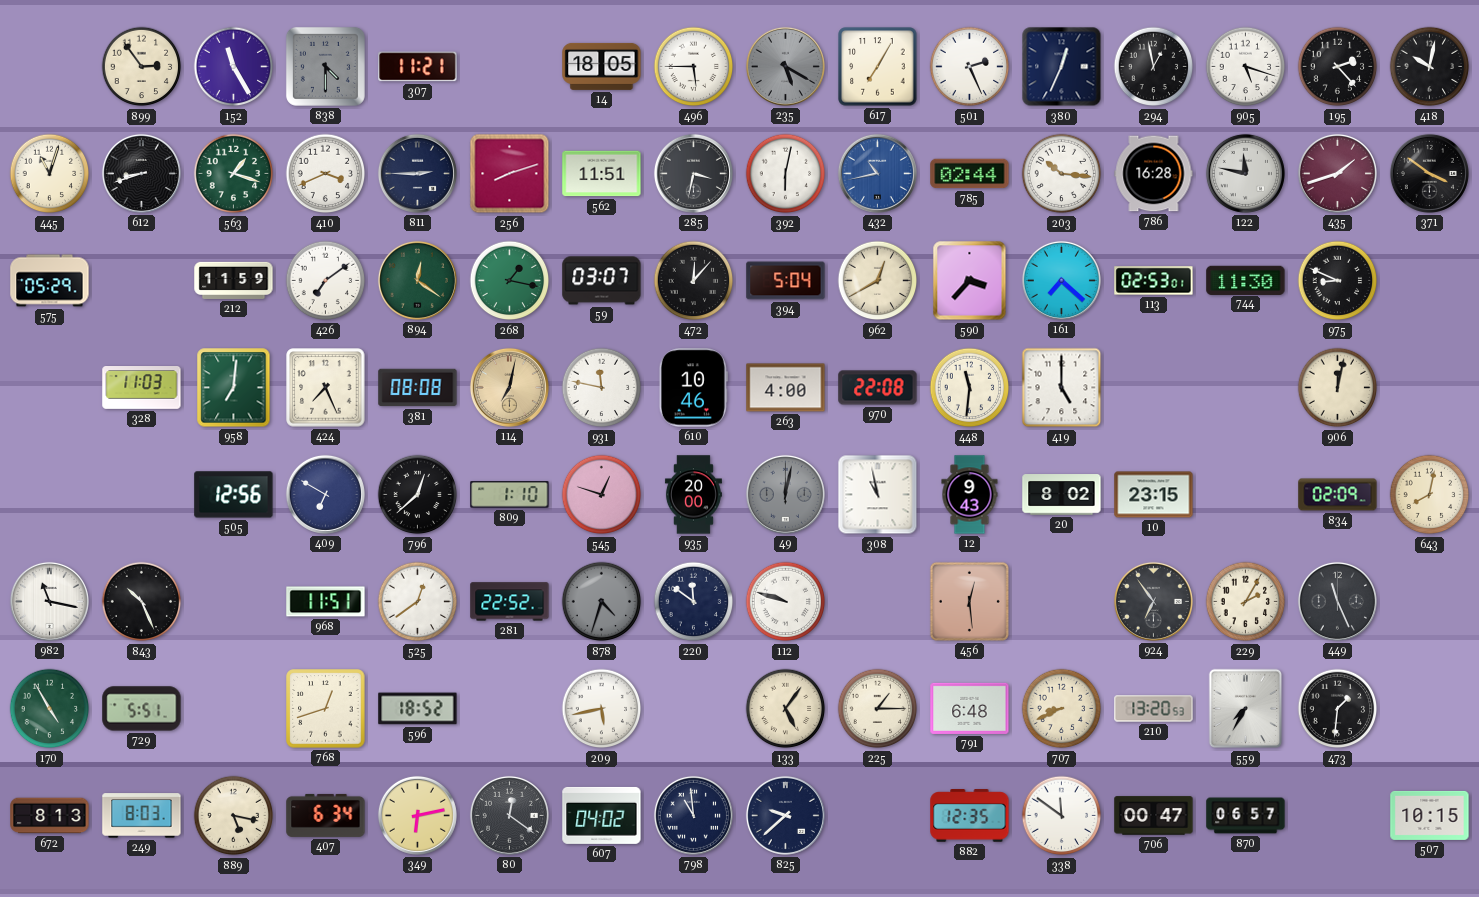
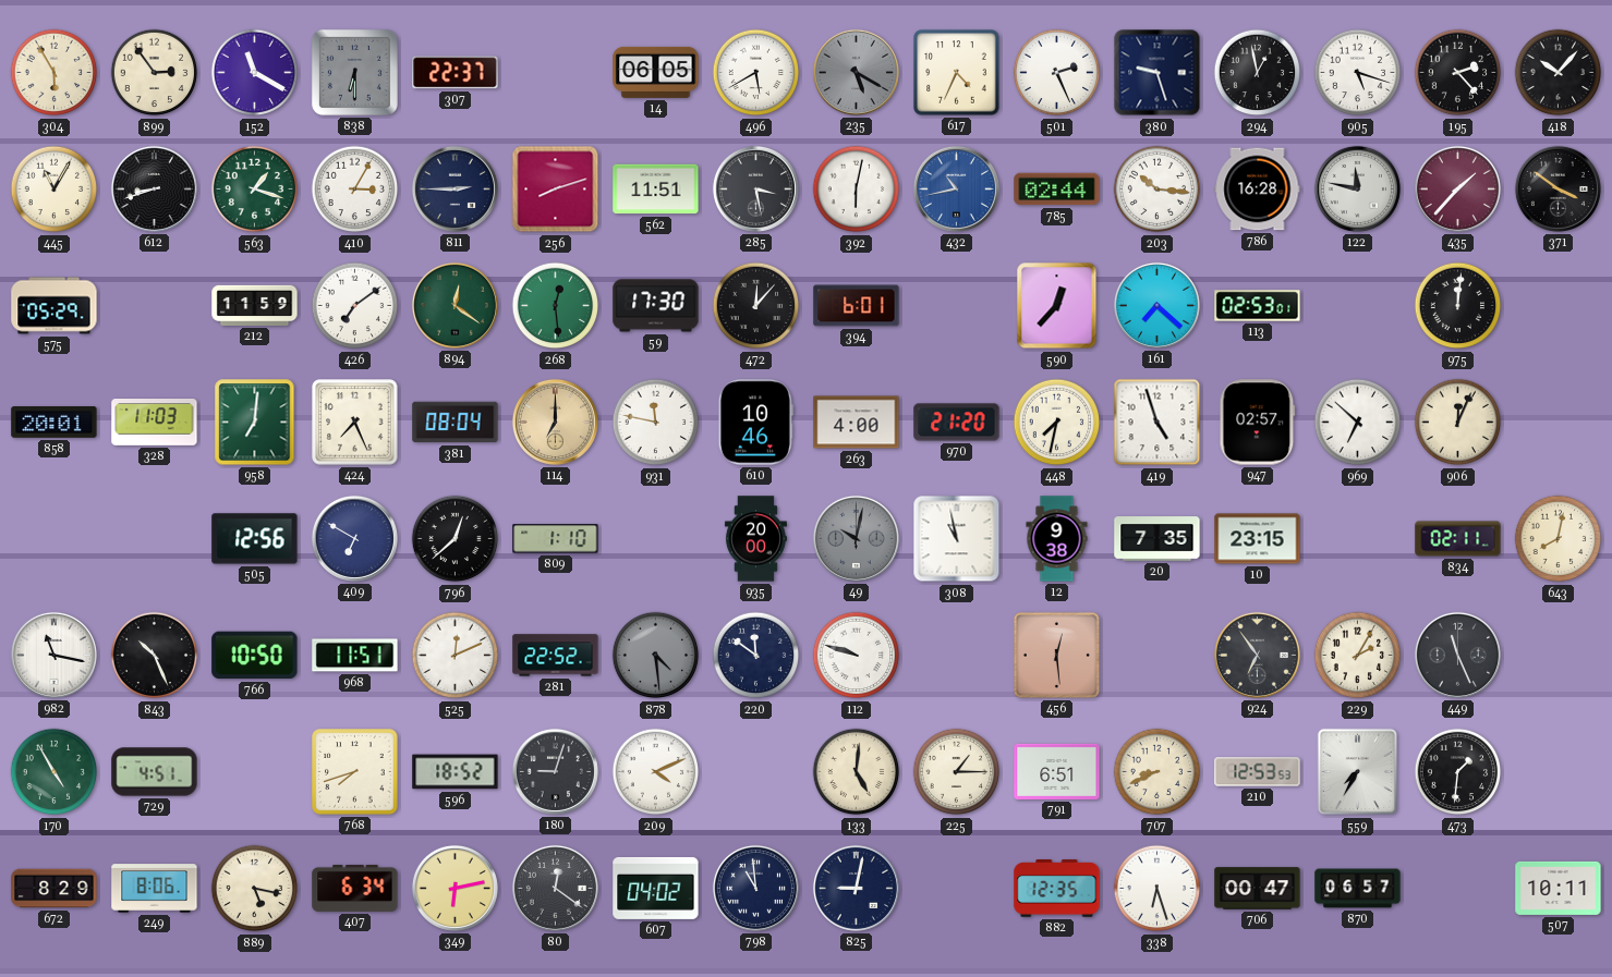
304: none -> 5:55 (54, 73)
152: 11:25 -> 11:20 (255, 73)
838: 4:30 -> 6:30 (354, 72)
307: 11:21 -> 22:37 (456, 73)
14: 18:05 -> 06:05 (656, 72)
496: 5:45 -> 5:40 (756, 73)
617: 7:05 -> 4:34 (957, 73)
380: 12:34 -> 9:27 (1158, 73)
418: 10:02 -> 10:07 (1559, 73)
445: 11:03 -> 11:05 (54, 190)
410: 3:41 -> 3:05 (355, 190)
285: 3:32 -> 3:28 (755, 188)
435: 1:42 -> 1:37 (1457, 188)
268: 1:17 -> 12:29 (556, 306)
59: 03:07 -> 17:30 (656, 306)
394: 5:04 -> 6:01 (857, 306)
962: 12:40 -> none (878, 281)
590: 3:37 -> 12:37 (1057, 306)
744: 11:30 -> none (1246, 280)
975: 8:49 -> 12:01 (1458, 306)
858: none -> 20:01 (54, 423)
381: 08:08 -> 08:04 (456, 423)
114: 7:02 -> 7:00 (555, 422)
970: 22:08 -> 21:20 (957, 423)
448: 11:31 -> 7:32 (1057, 423)
419: 5:00 -> 4:57 (1158, 423)
947: none -> 02:57 (1258, 423)
969: none -> 6:52 (1358, 423)
906: 12:02 -> 12:04 (1458, 423)
545: 12:48 -> none (602, 495)
49: 12:02 -> 10:02 (856, 538)
12: 9:43 -> 9:38 (1057, 539)
20: 8:02 -> 7:35 (1158, 539)
834: 02:09 -> 02:11 (1458, 539)
766: none -> 10:50 (255, 656)
525: 12:39 -> 12:11 (456, 656)
878: 4:33 -> 4:29 (656, 656)
729: 5:51 -> 4:51 (155, 772)
768: 12:42 -> 7:42 (355, 772)
180: none -> 9:03 (555, 771)
209: 5:43 -> 4:11 (656, 772)
133: 5:06 -> 5:01 (857, 772)
791: 6:48 -> 6:51 (1057, 771)
210: 13:20 -> 12:53 (1258, 772)
672: 8:13 -> 8:29 (54, 889)
249: 8:03 -> 8:06 (155, 889)
825: 9:38 -> 9:02 (856, 888)
338: 11:51 -> 6:27 (1158, 889)
507: 10:15 -> 10:11 (1559, 888)
